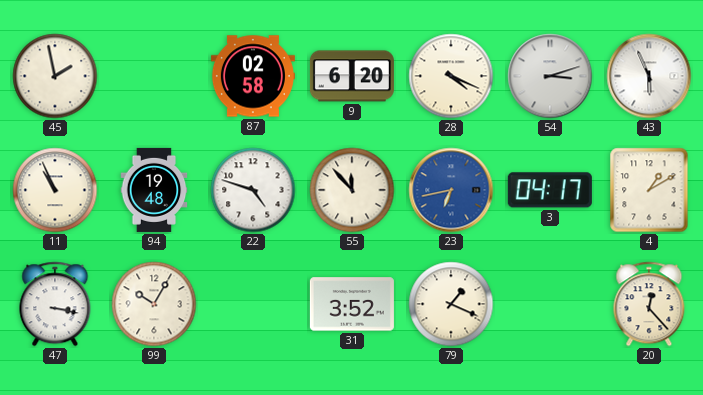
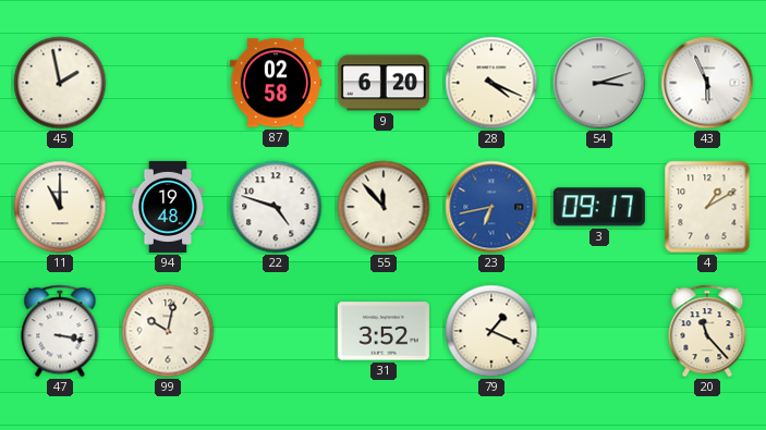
11: 10:56 -> 11:00 (60, 207)
3: 04:17 -> 09:17 (599, 207)
99: 10:05 -> 10:02 (168, 331)
20: 12:23 -> 11:23 (707, 331)
